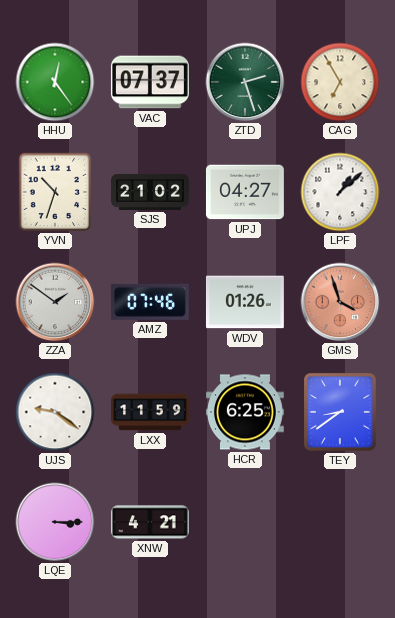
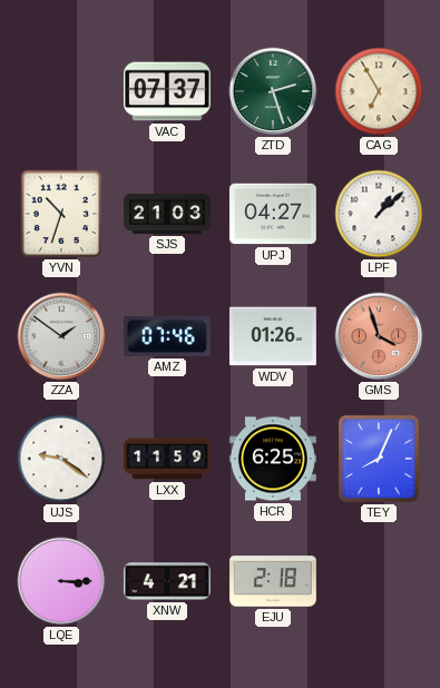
HHU: 12:24 -> none (55, 82)
SJS: 21:02 -> 21:03 (168, 214)
TEY: 8:39 -> 8:04 (379, 459)
EJU: none -> 2:18 (274, 581)
